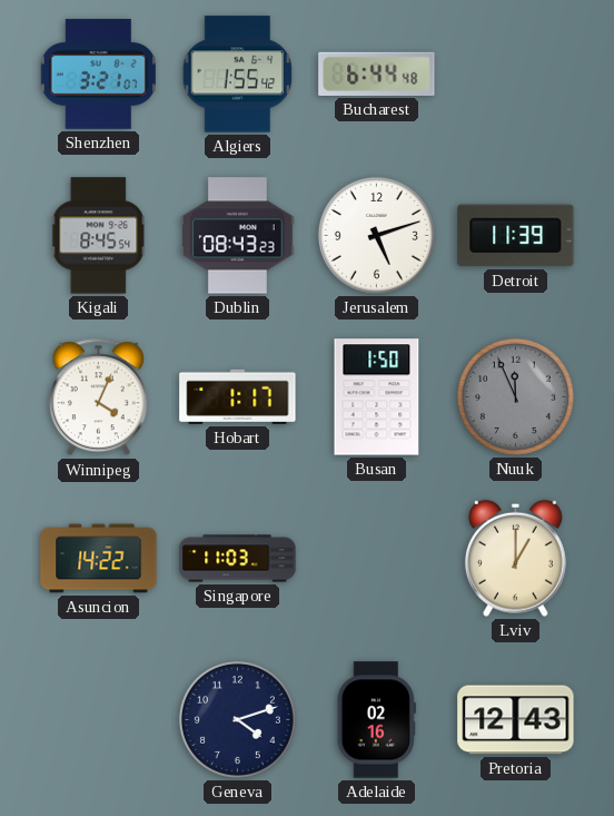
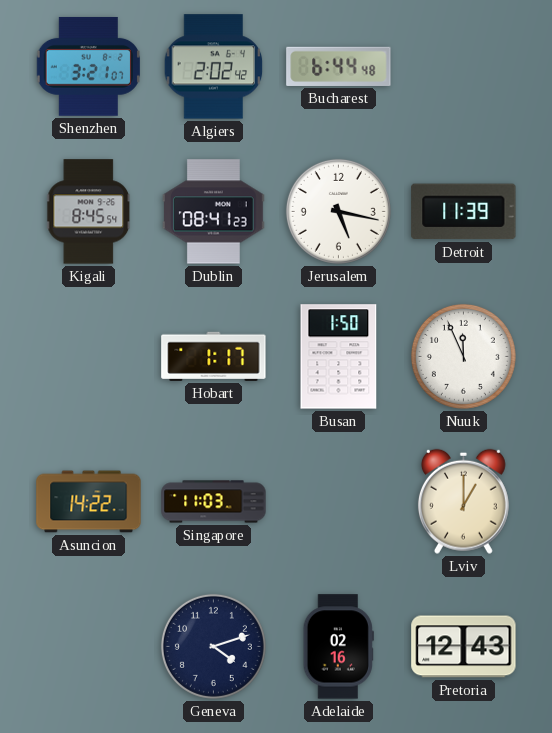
Algiers: 1:55 -> 2:02 (214, 67)
Dublin: 08:43 -> 08:41 (214, 212)
Jerusalem: 5:12 -> 5:17 (338, 211)
Winnipeg: 4:04 -> none (98, 397)
Nuuk dial: grey -> white (463, 356)
